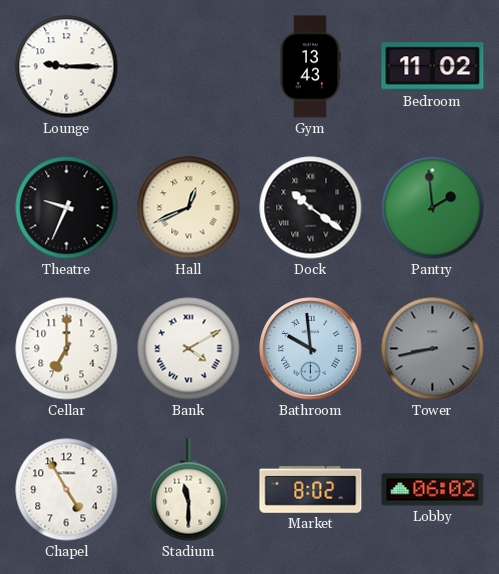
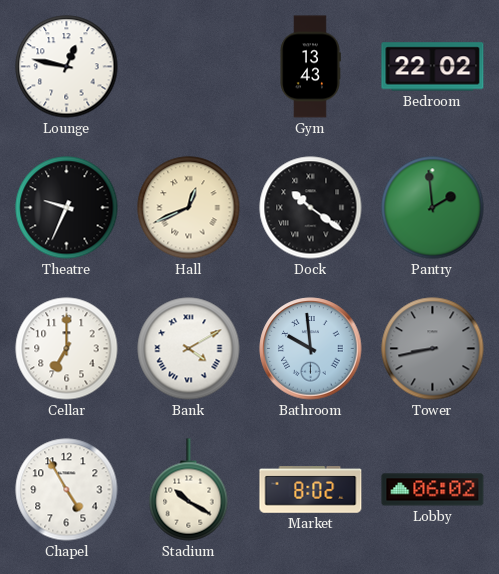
Lounge: 9:15 -> 12:47 (67, 67)
Bedroom: 11:02 -> 22:02 (433, 67)
Stadium: 11:30 -> 10:20 (189, 490)
